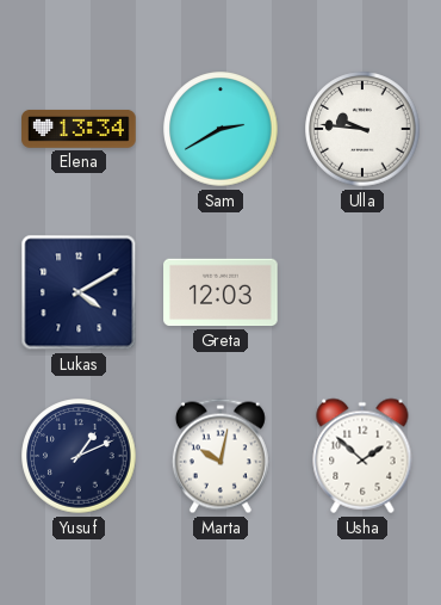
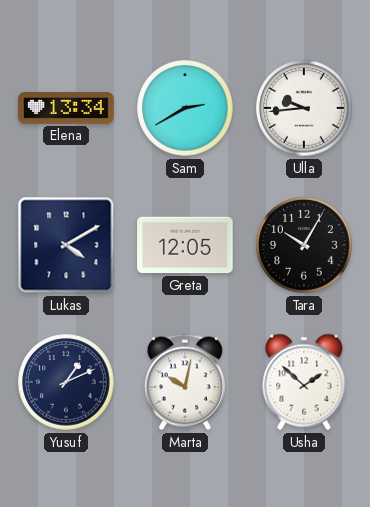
Ulla: 9:46 -> 9:44 (304, 108)
Greta: 12:03 -> 12:05 (185, 245)
Tara: none -> 10:05 (304, 245)
